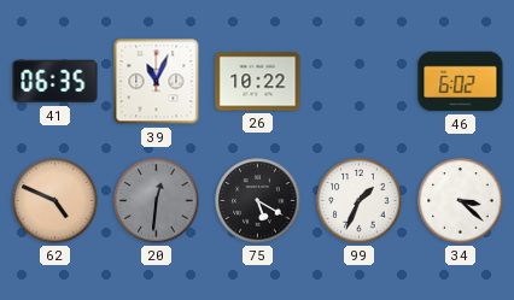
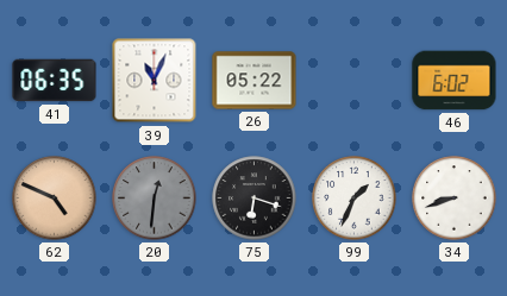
26: 10:22 -> 05:22 (255, 81)
75: 5:20 -> 6:18 (255, 199)
34: 3:22 -> 8:42 (455, 199)
